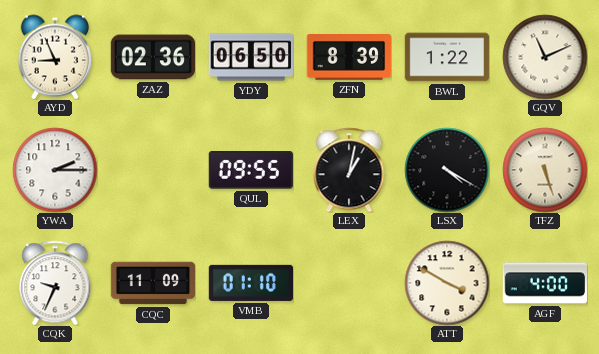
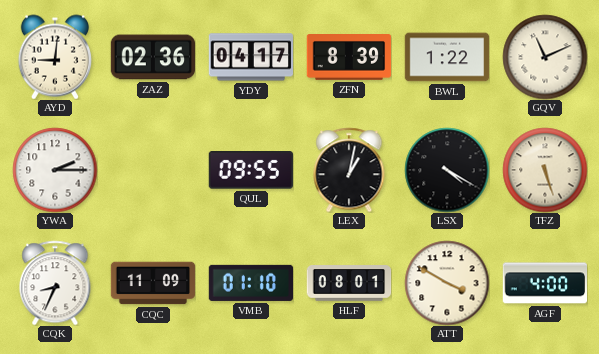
AYD: 8:56 -> 9:01 (54, 57)
YDY: 06:50 -> 04:17 (251, 57)
CQK: 9:34 -> 8:34 (55, 283)
HLF: none -> 08:01 (349, 283)
